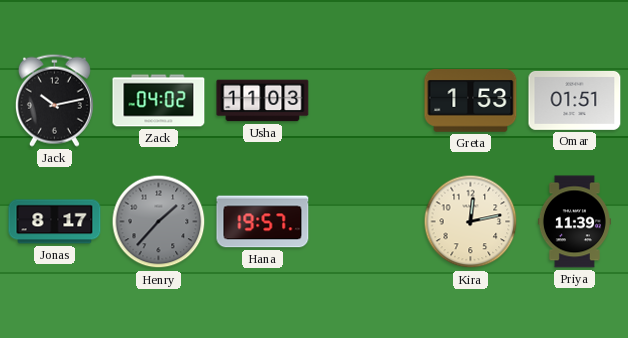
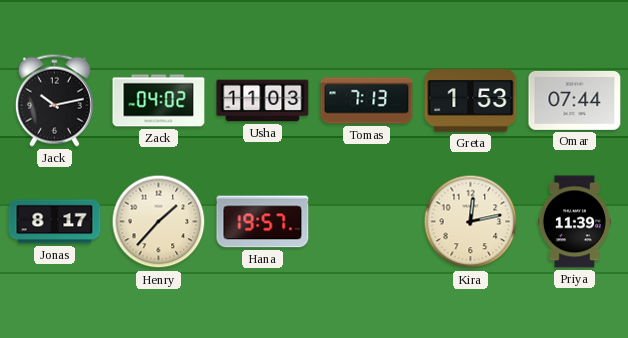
Tomas: none -> 7:13 (367, 101)
Omar: 01:51 -> 07:44 (575, 100)
Henry dial: grey -> cream (159, 222)
